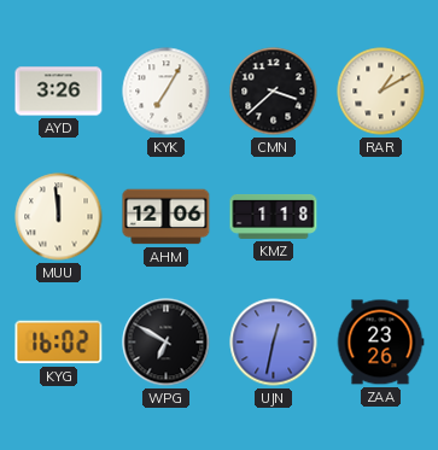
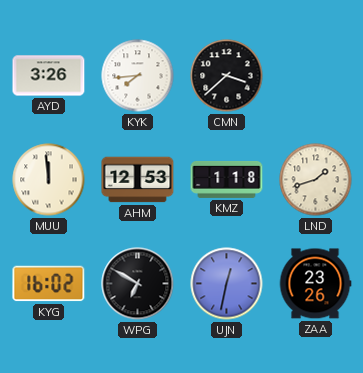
KYK: 7:05 -> 7:44 (138, 76)
RAR: 1:10 -> none (381, 92)
AHM: 12:06 -> 12:53 (138, 180)
LND: none -> 1:42 (316, 180)
